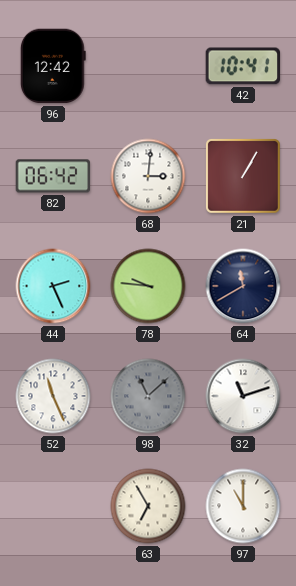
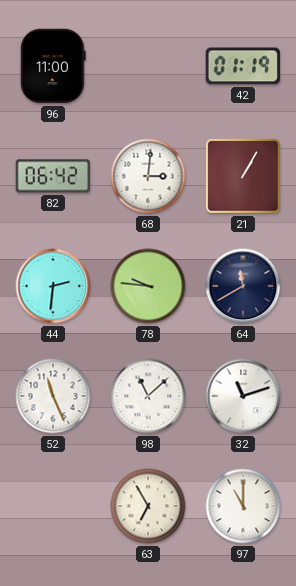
96: 12:42 -> 11:00 (53, 66)
42: 10:41 -> 01:19 (243, 66)
44: 2:26 -> 2:31 (53, 286)
98 dial: grey -> white (148, 396)
